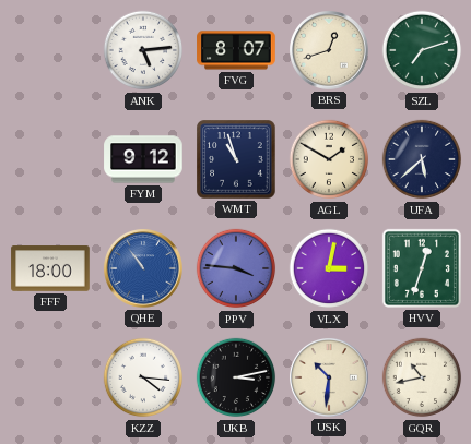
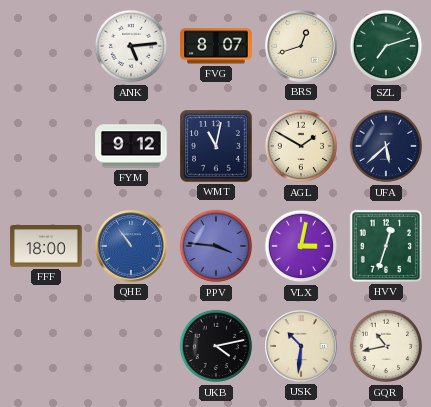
WMT: 10:57 -> 11:02 (216, 146)
KZZ: 4:16 -> none (143, 377)
UKB: 3:13 -> 4:13 (216, 346)
